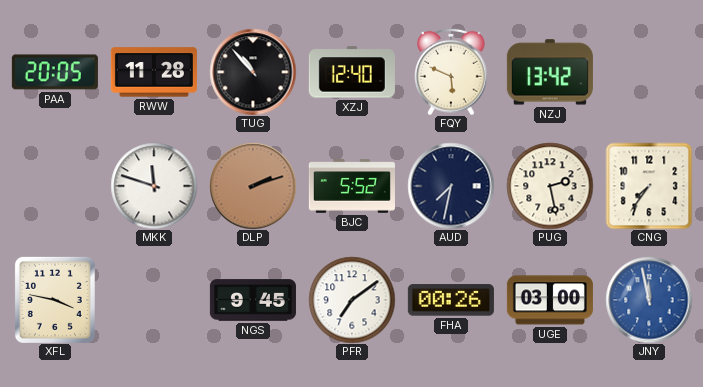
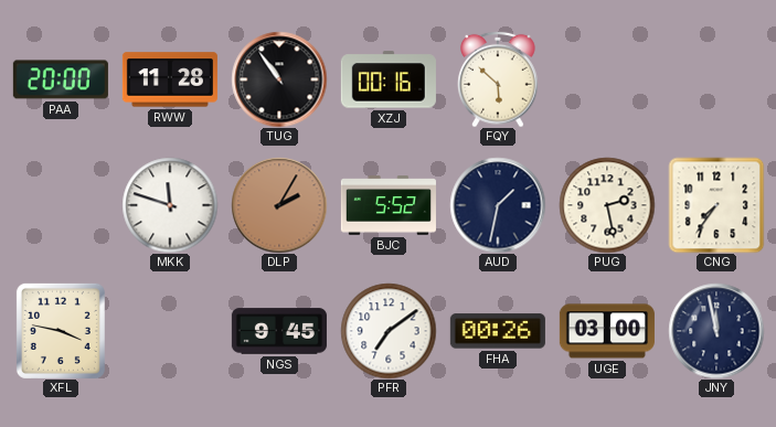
PAA: 20:05 -> 20:00 (61, 79)
TUG: 10:53 -> 10:54 (279, 79)
XZJ: 12:40 -> 00:16 (389, 79)
FQY: 5:49 -> 5:52 (498, 79)
NZJ: 13:42 -> none (550, 72)
DLP: 2:12 -> 2:05 (279, 205)
AUD: 7:32 -> 1:32 (498, 205)
JNY dial: blue -> navy (716, 331)
